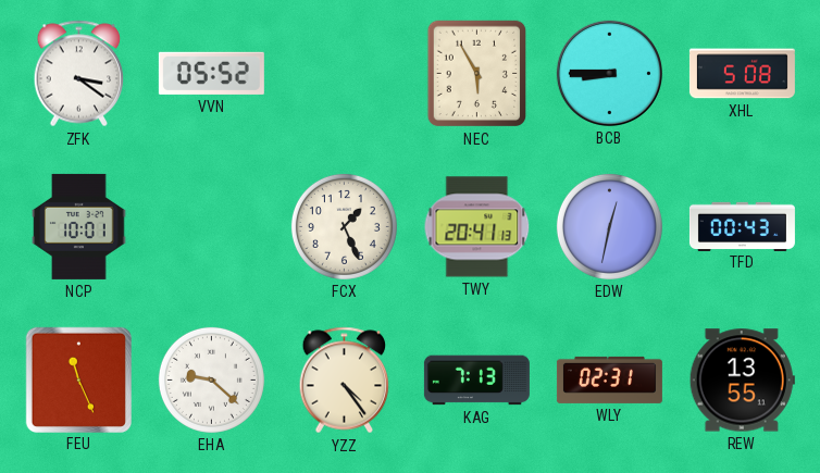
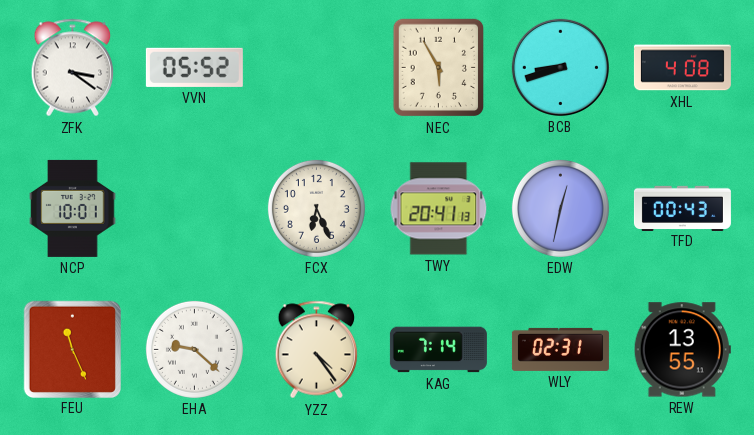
BCB: 8:45 -> 8:42 (560, 67)
XHL: 5:08 -> 4:08 (682, 68)
FCX: 1:26 -> 6:26 (316, 208)
KAG: 7:13 -> 7:14 (438, 350)
